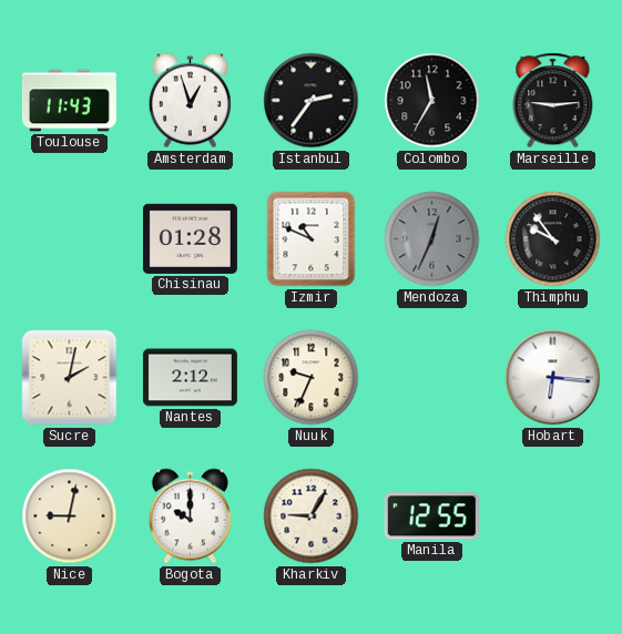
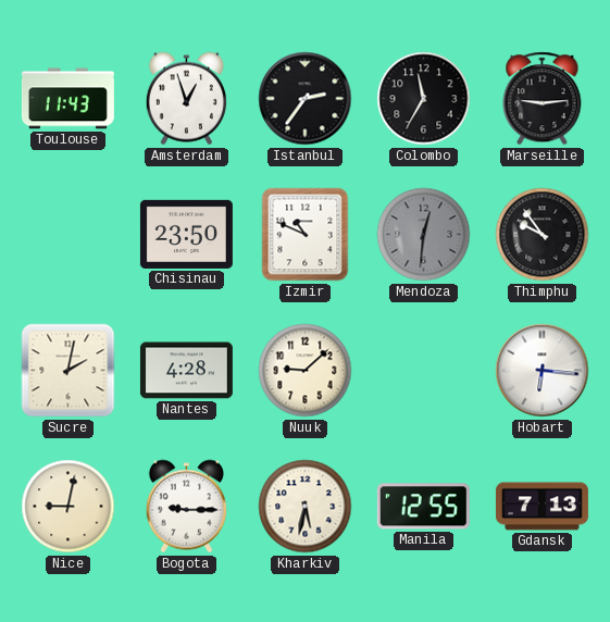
Chisinau: 01:28 -> 23:50 (186, 234)
Mendoza: 12:34 -> 12:31 (424, 235)
Nantes: 2:12 -> 4:28 (186, 371)
Nuuk: 9:34 -> 9:08 (306, 371)
Bogota: 10:00 -> 9:15 (186, 507)
Kharkiv: 9:05 -> 5:32 (306, 507)
Gdansk: none -> 7:13 (541, 507)
